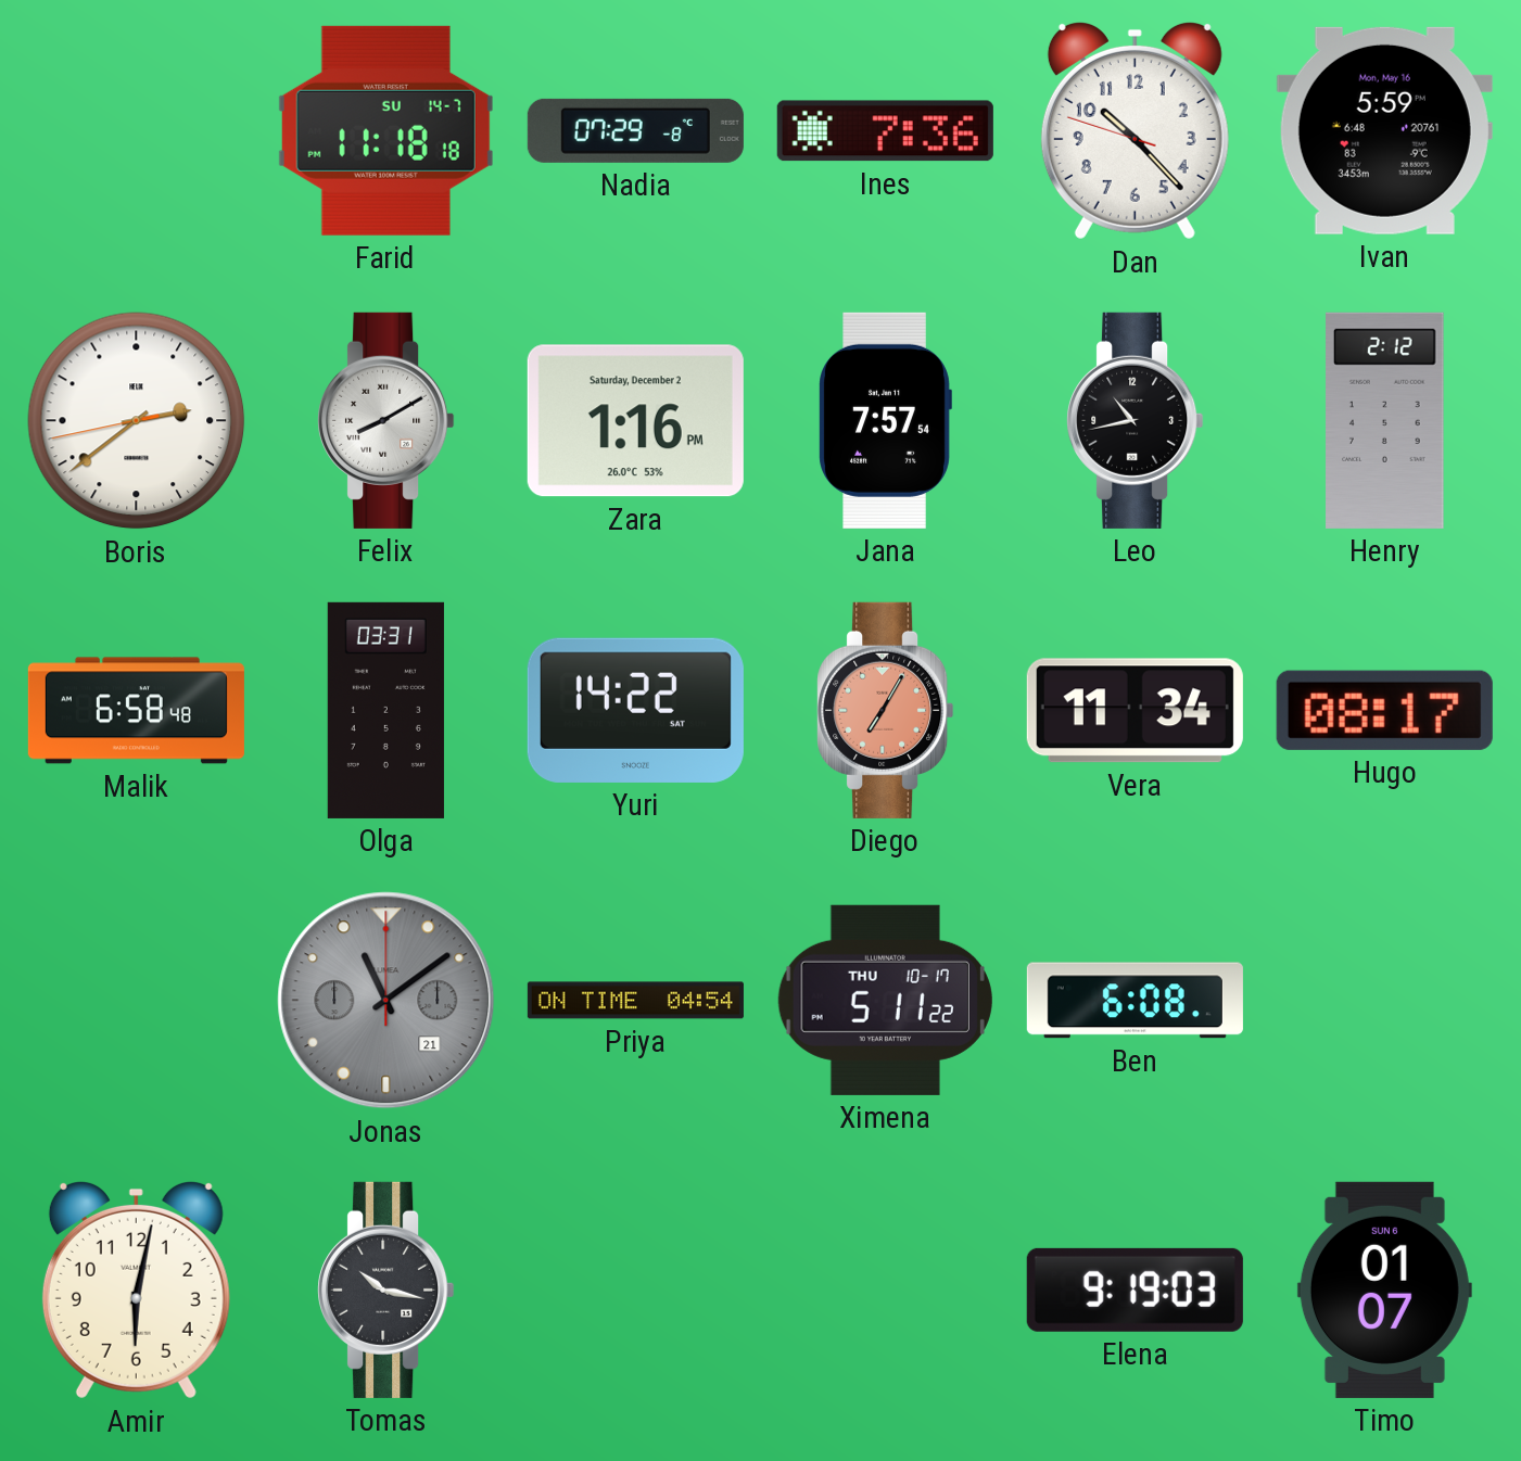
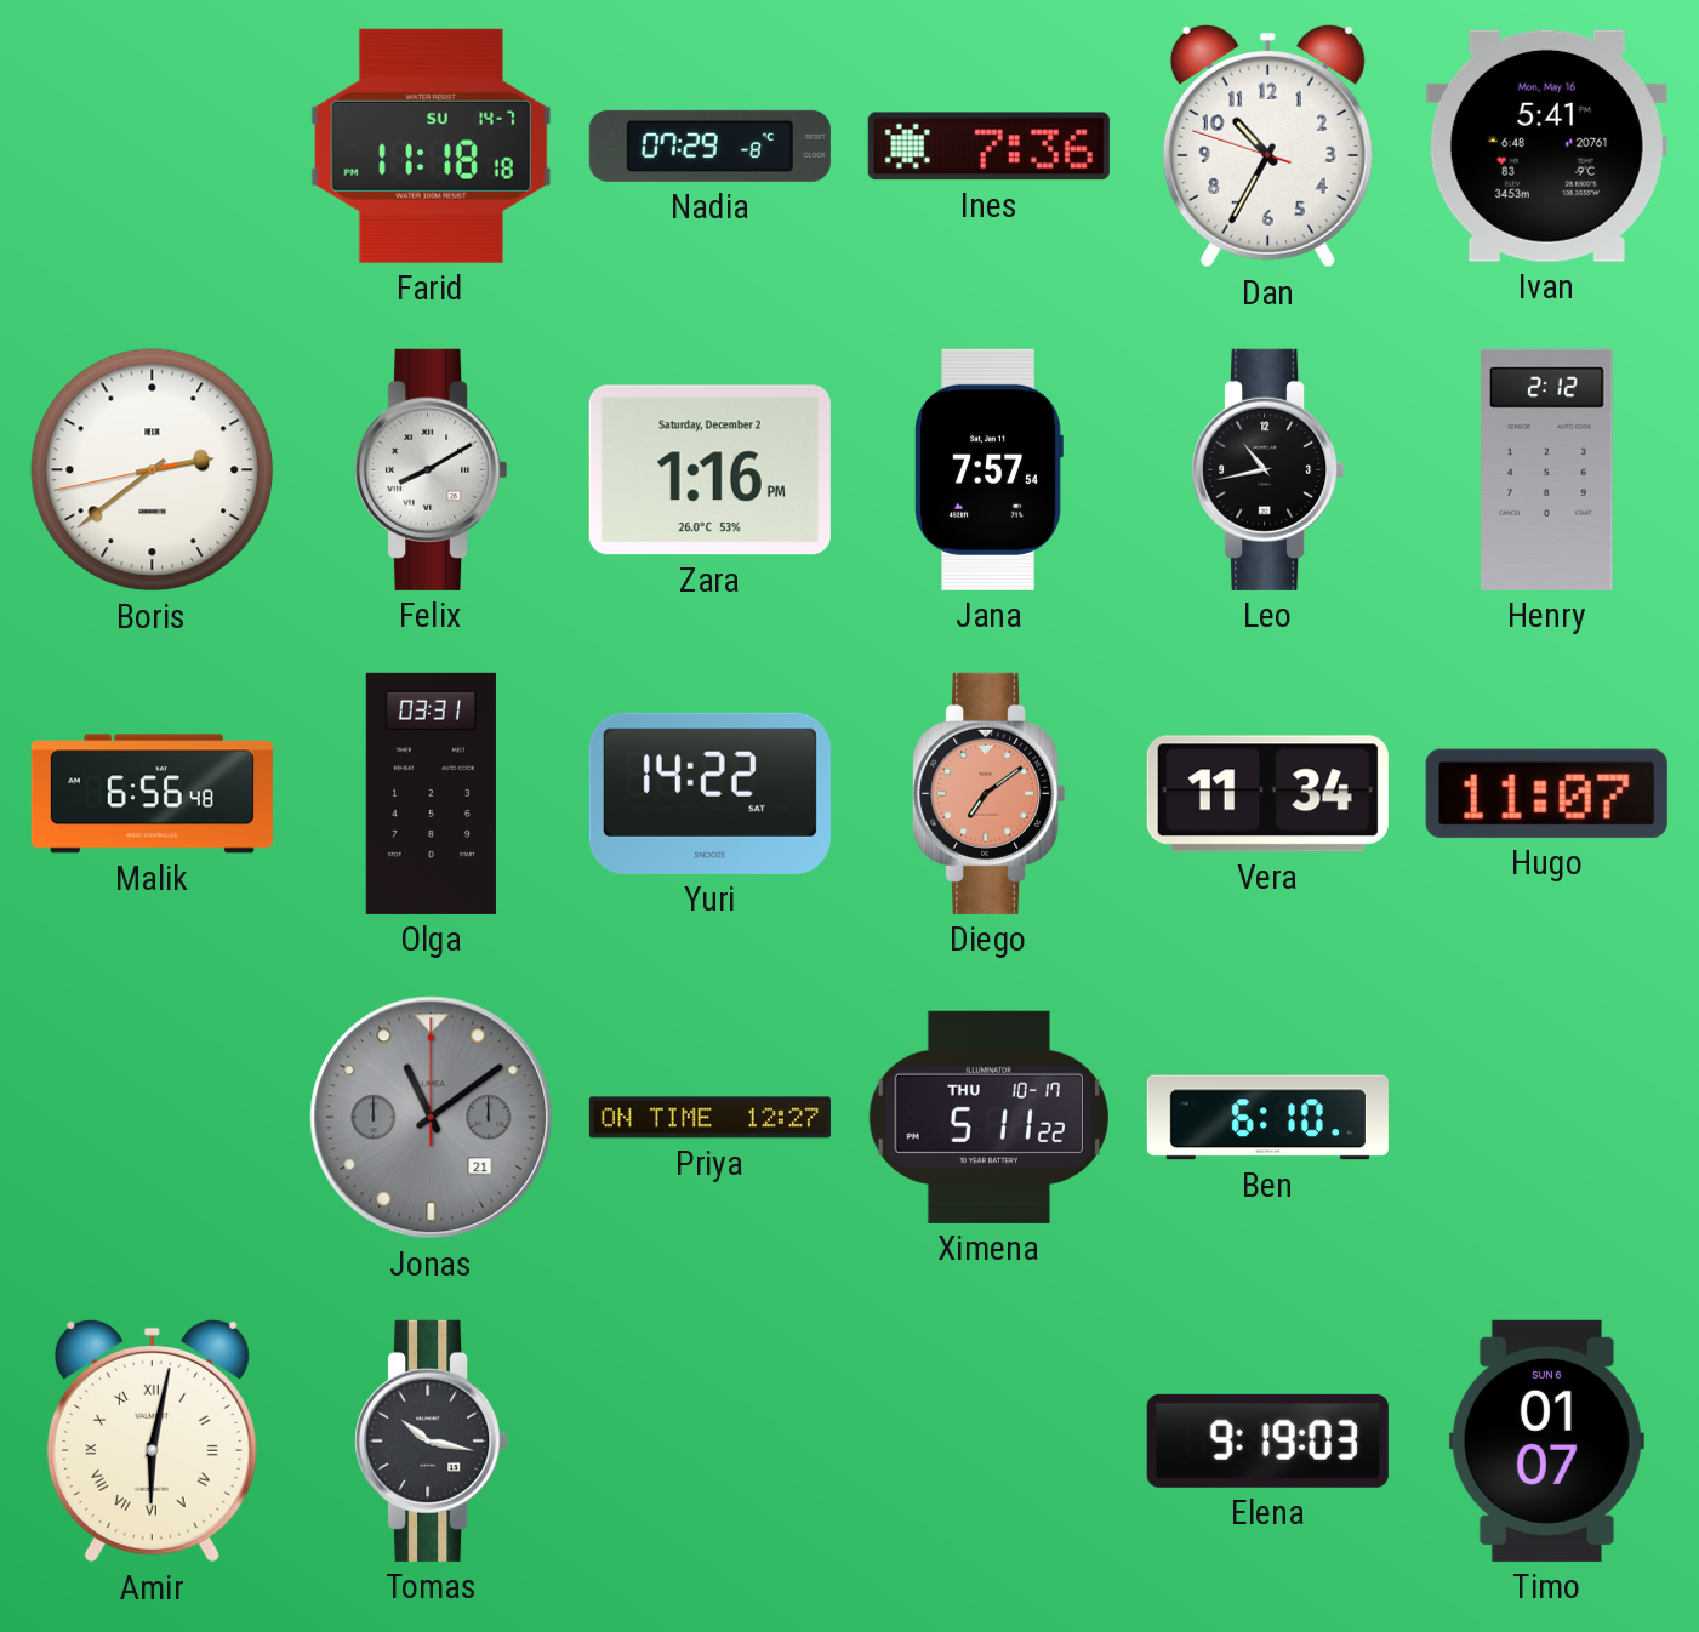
Dan: 10:22 -> 10:34 (1267, 145)
Ivan: 5:59 -> 5:41 (1546, 145)
Malik: 6:58 -> 6:56 (152, 794)
Diego: 7:05 -> 7:09 (990, 793)
Hugo: 08:17 -> 11:07 (1546, 793)
Priya: 04:54 -> 12:27 (709, 1118)
Ben: 6:08 -> 6:10 (1267, 1118)
Amir numerals: Arabic -> Roman (152, 1440)
